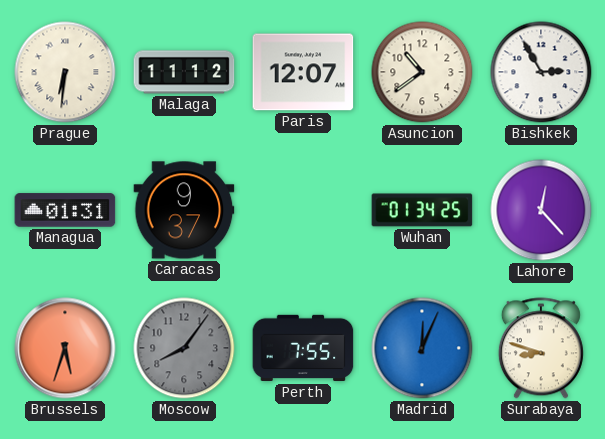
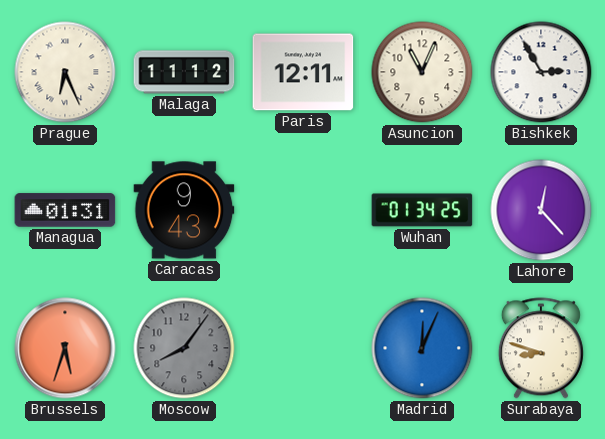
Prague: 6:31 -> 6:26 (65, 72)
Paris: 12:07 -> 12:11 (303, 72)
Asuncion: 10:39 -> 11:04 (422, 72)
Caracas: 9:37 -> 9:43 (184, 210)
Perth: 7:55 -> none (303, 348)
